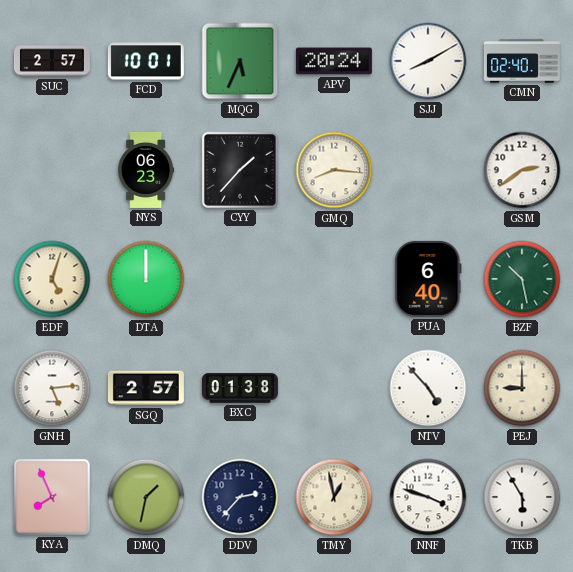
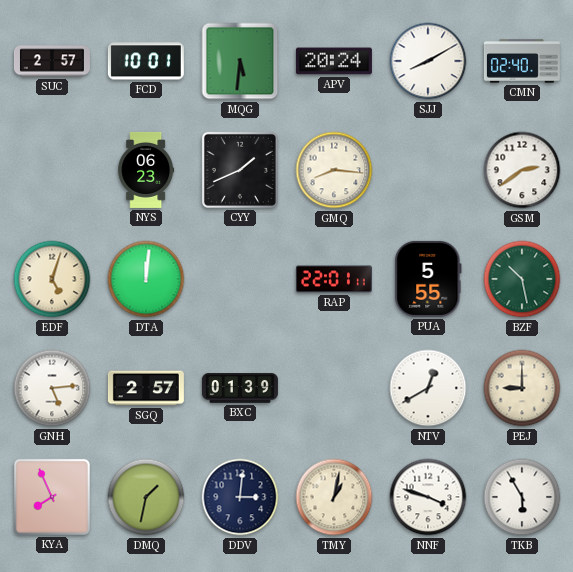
MQG: 5:34 -> 5:31 (240, 61)
CYY: 1:37 -> 1:41 (240, 170)
DTA: 12:00 -> 12:01 (146, 279)
RAP: none -> 22:01 (334, 279)
PUA: 6:40 -> 5:55 (428, 279)
BXC: 01:38 -> 01:39 (240, 388)
NTV: 4:53 -> 12:40 (428, 388)
DDV: 2:37 -> 3:01 (240, 497)
TMY: 12:58 -> 1:02 (334, 497)
